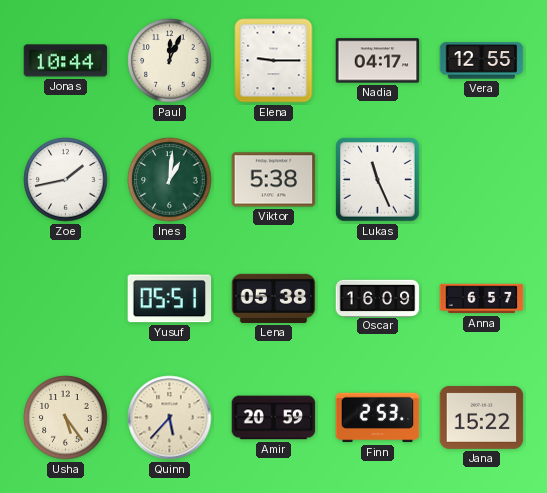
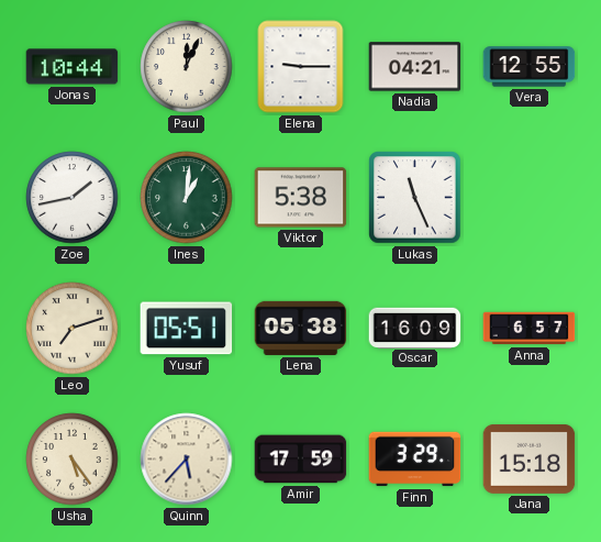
Nadia: 04:17 -> 04:21 (415, 67)
Leo: none -> 7:12 (73, 329)
Amir: 20:59 -> 17:59 (301, 460)
Finn: 2:53 -> 3:29 (415, 460)
Jana: 15:22 -> 15:18 (530, 458)
